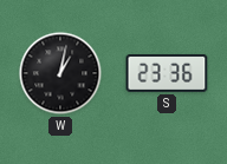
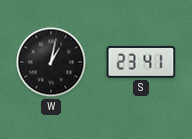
S: 23:36 -> 23:41 (141, 62)
